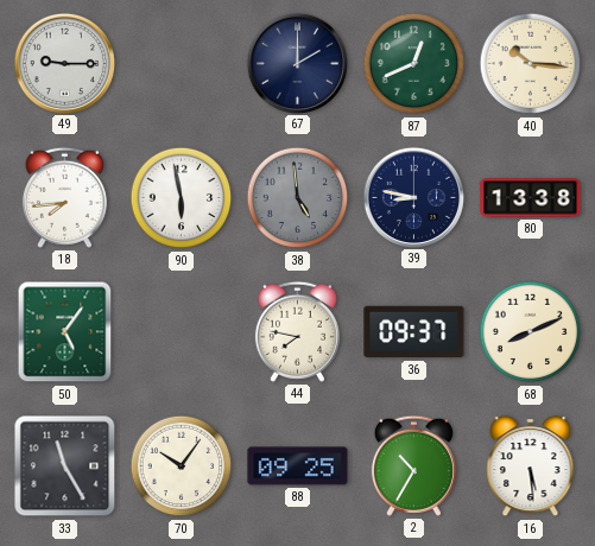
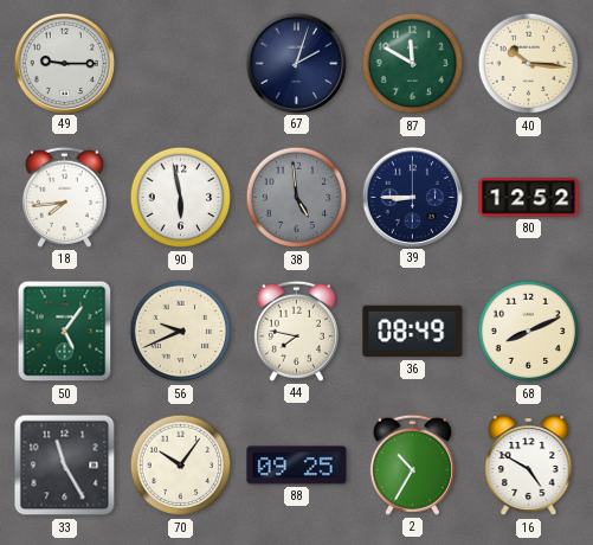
67: 2:00 -> 2:03 (296, 63)
87: 12:41 -> 11:50 (413, 64)
39: 8:47 -> 8:45 (412, 197)
80: 13:38 -> 12:52 (529, 198)
56: none -> 9:41 (181, 332)
36: 09:37 -> 08:49 (413, 332)
16: 5:29 -> 4:50 (529, 466)
